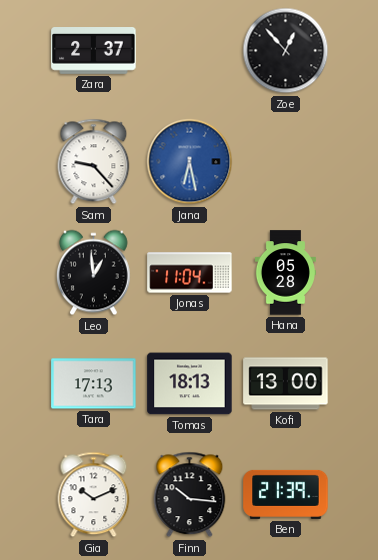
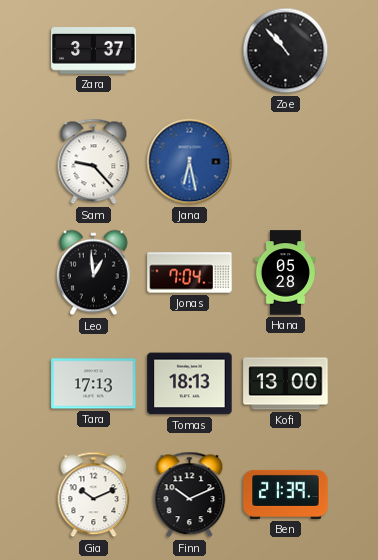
Zara: 2:37 -> 3:37 (94, 51)
Zoe: 12:53 -> 10:53 (286, 51)
Jonas: 11:04 -> 7:04 (190, 273)
Finn: 10:16 -> 10:11 (190, 495)
